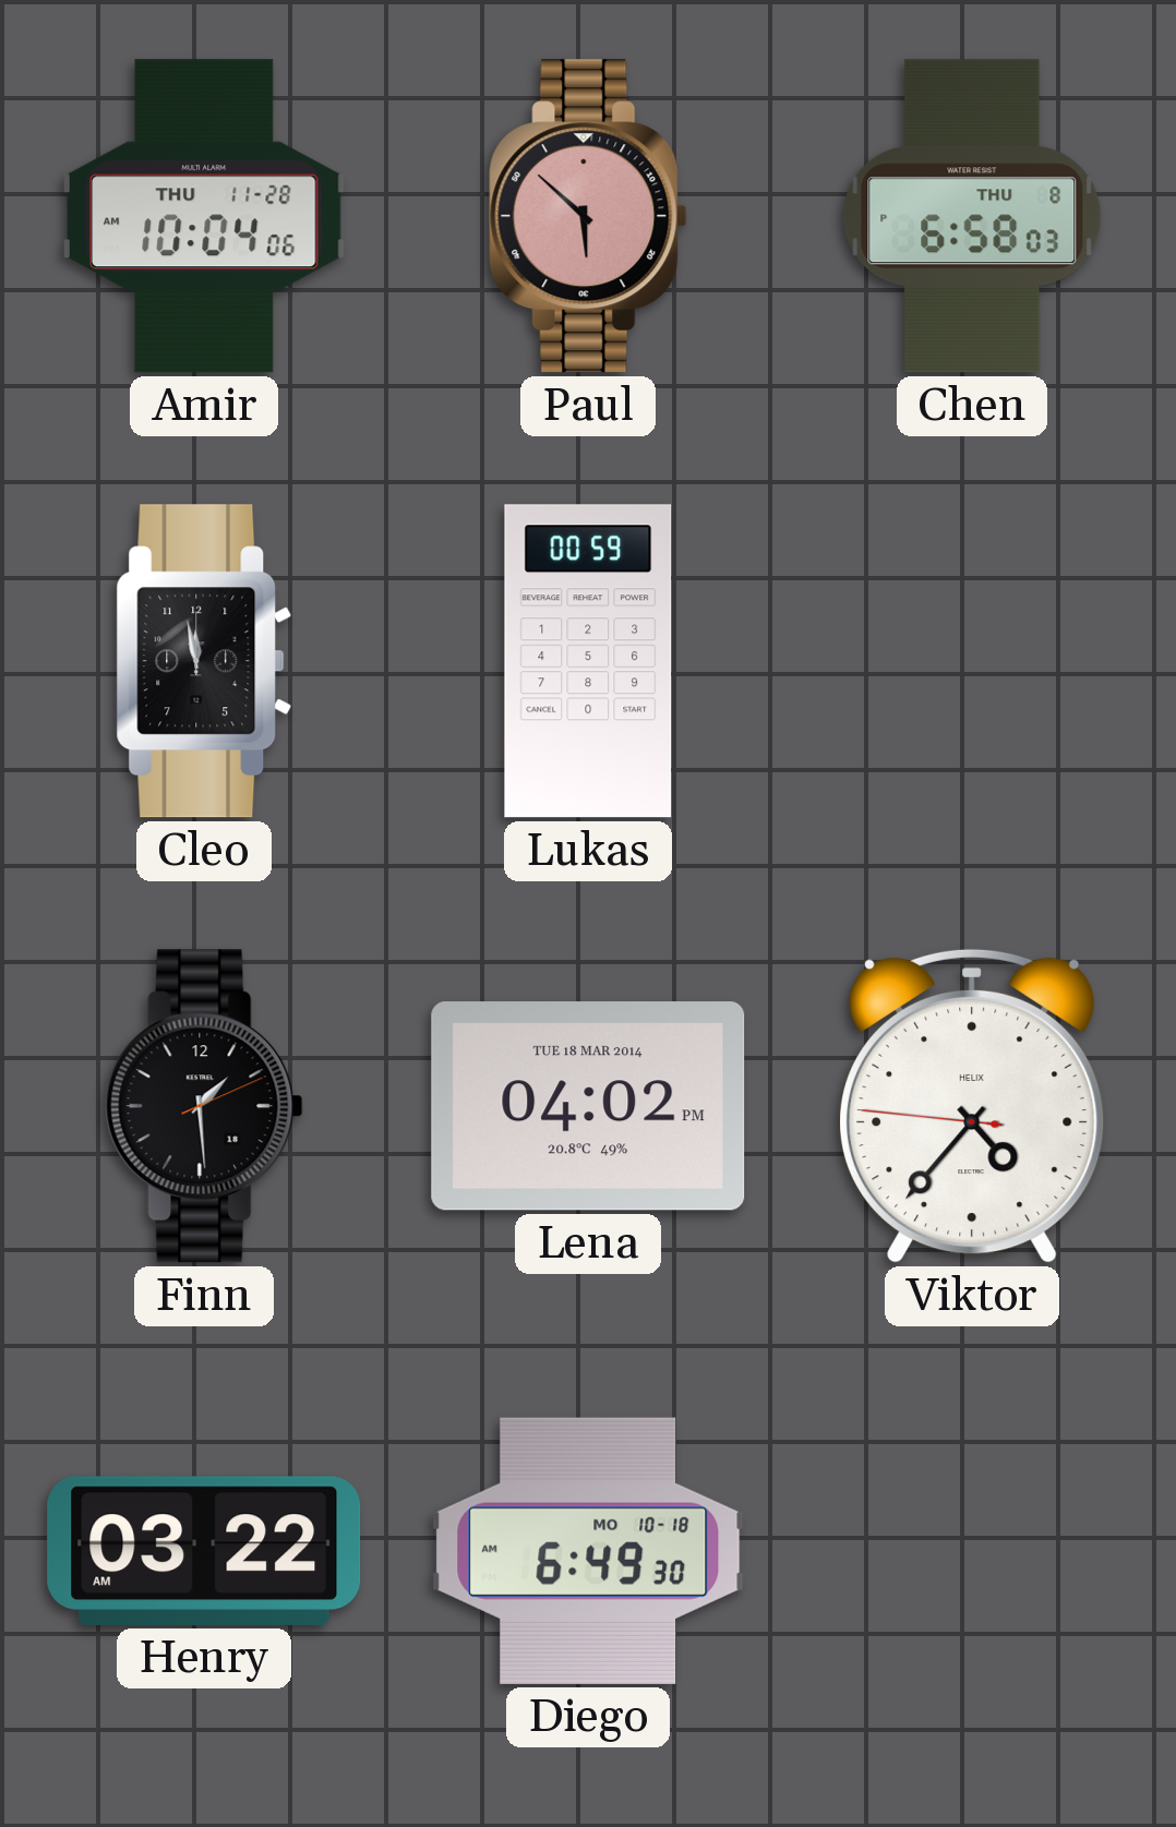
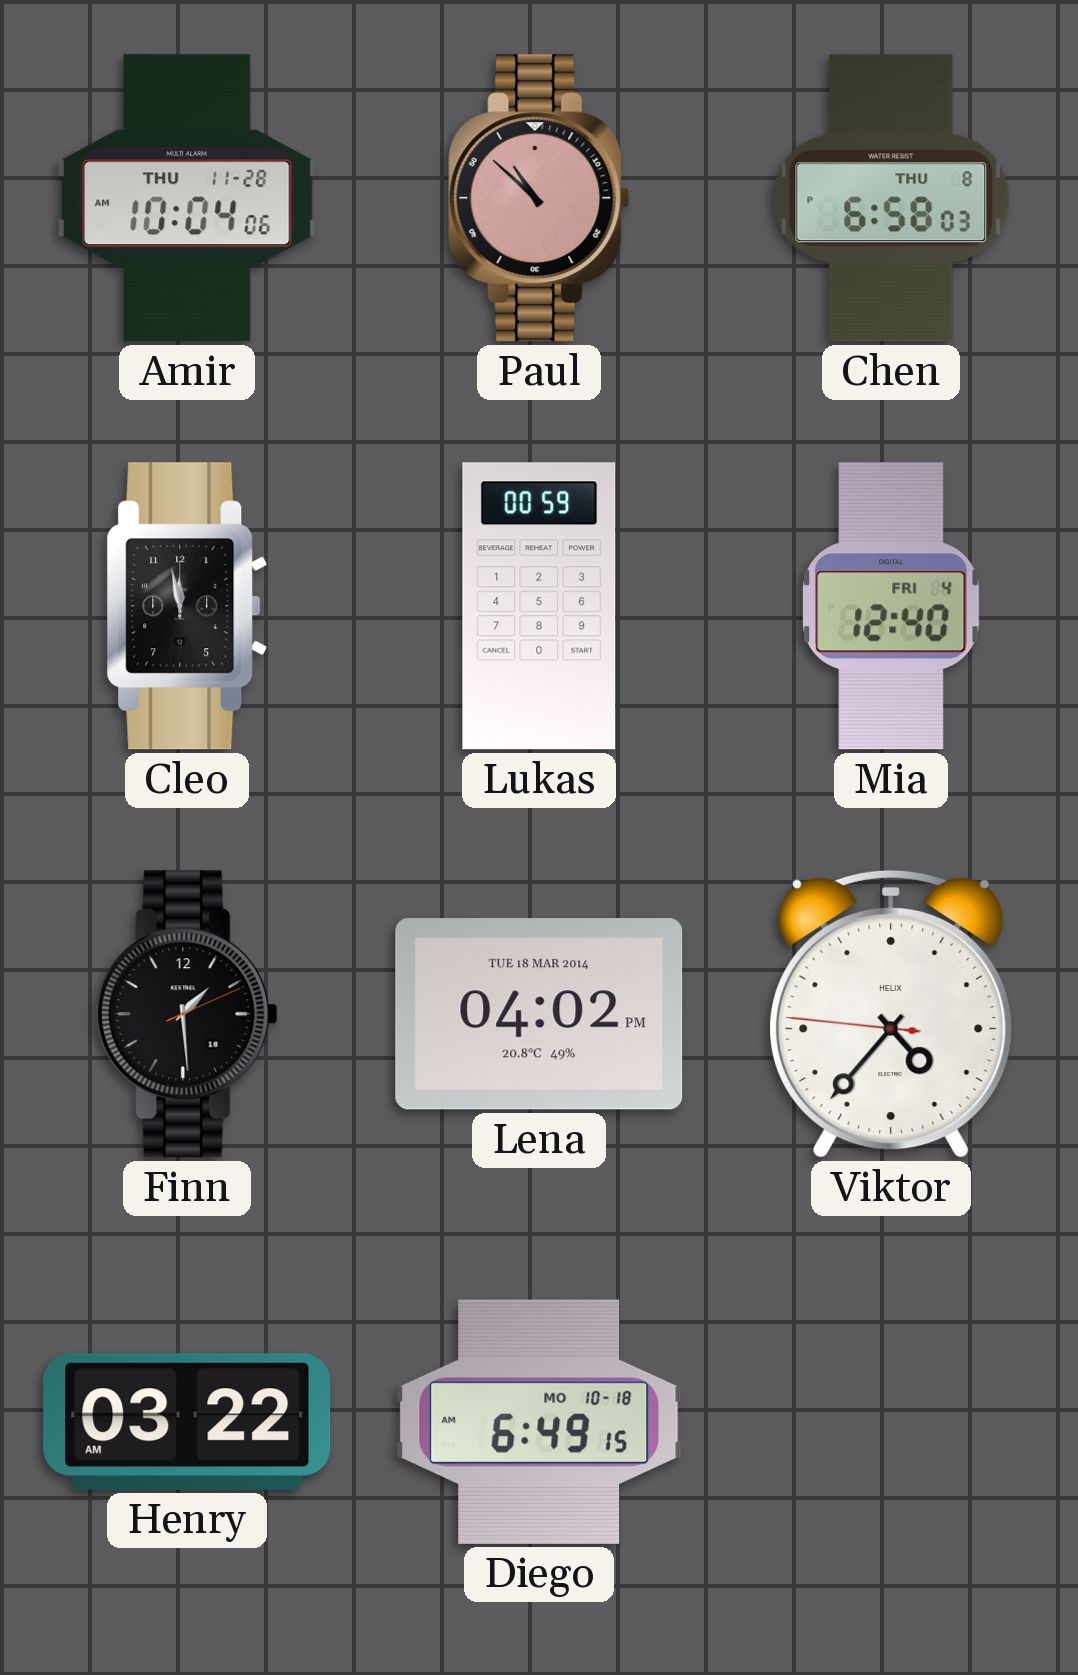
Paul: 5:52 -> 10:52 (539, 198)
Mia: none -> 12:40 (892, 606)
Diego: 6:49:30 AM -> 6:49:15 AM (539, 1422)
